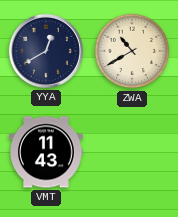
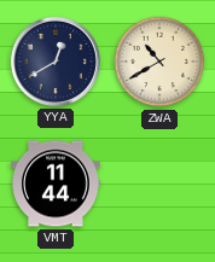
VMT: 11:43 -> 11:44 (56, 184)
